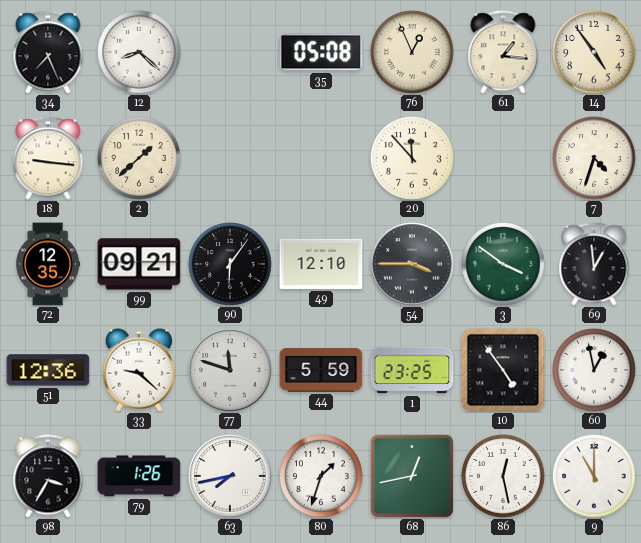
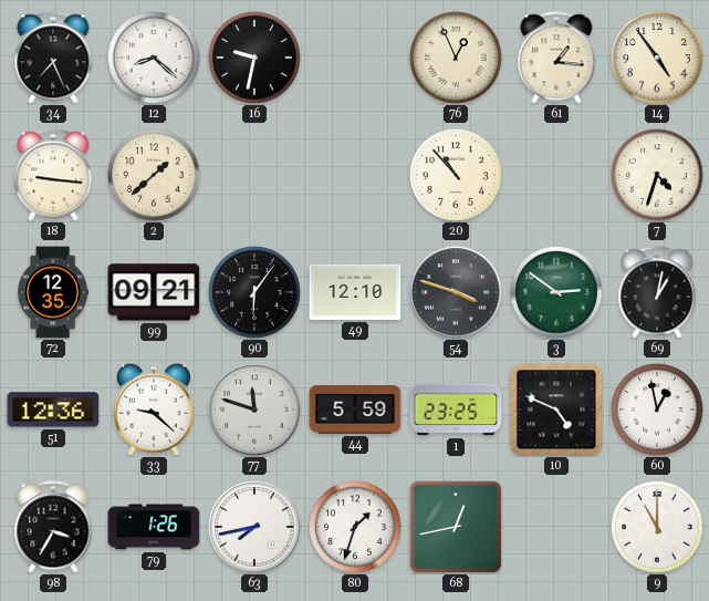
16: none -> 9:32 (254, 58)
35: 05:08 -> none (321, 52)
20: 11:53 -> 10:53 (456, 175)
54: 3:45 -> 3:48 (456, 292)
3: 3:51 -> 2:51 (556, 292)
69: 12:59 -> 1:02 (657, 292)
10: 4:54 -> 4:49 (556, 410)
86: 12:28 -> none (503, 476)
